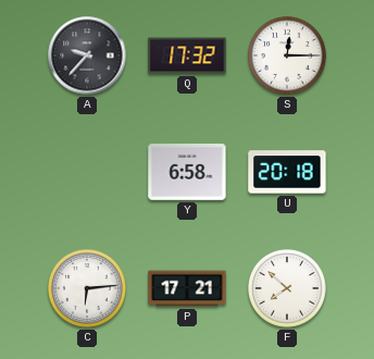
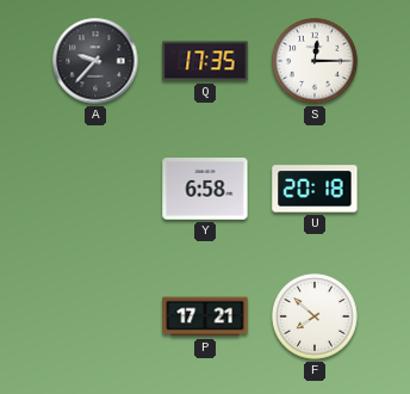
Q: 17:32 -> 17:35 (205, 61)
C: 6:14 -> none (88, 289)
